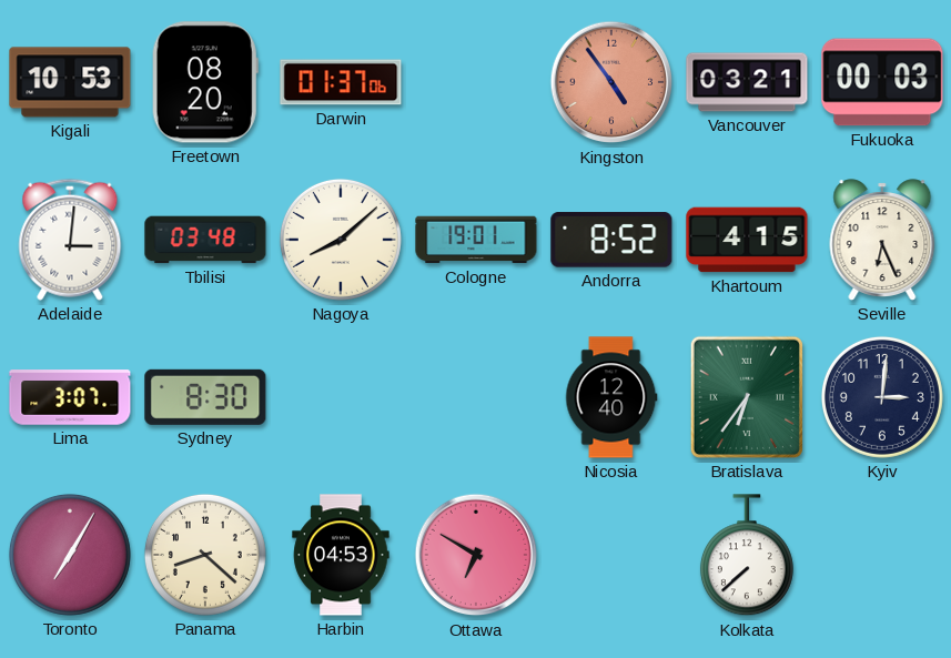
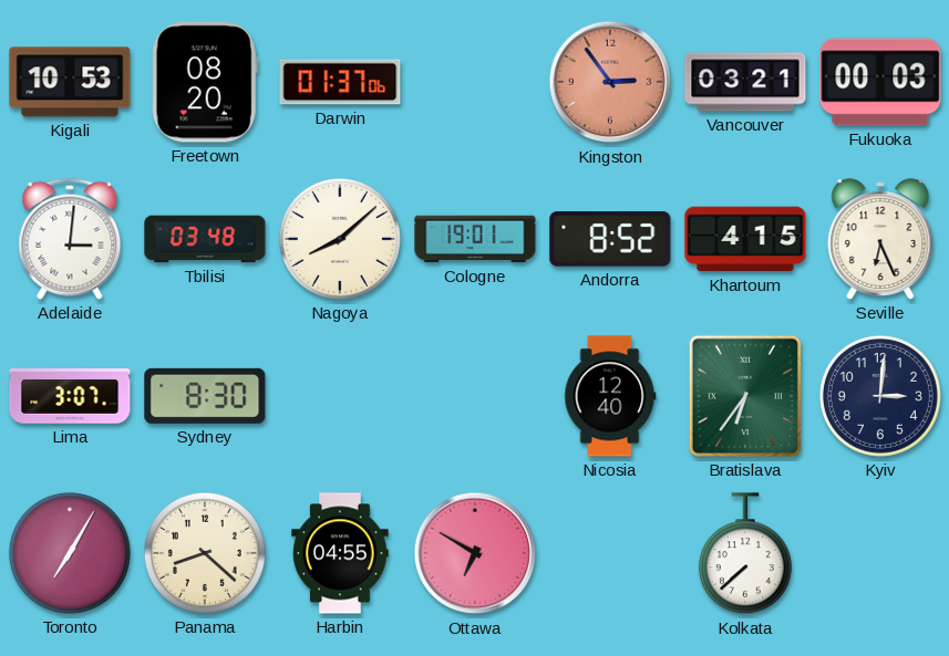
Kingston: 4:54 -> 2:54 (610, 82)
Harbin: 04:53 -> 04:55 (340, 553)
